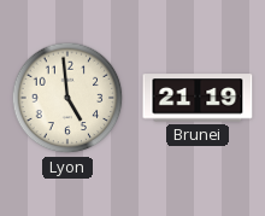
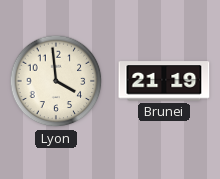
Lyon: 4:59 -> 3:59 (56, 81)
